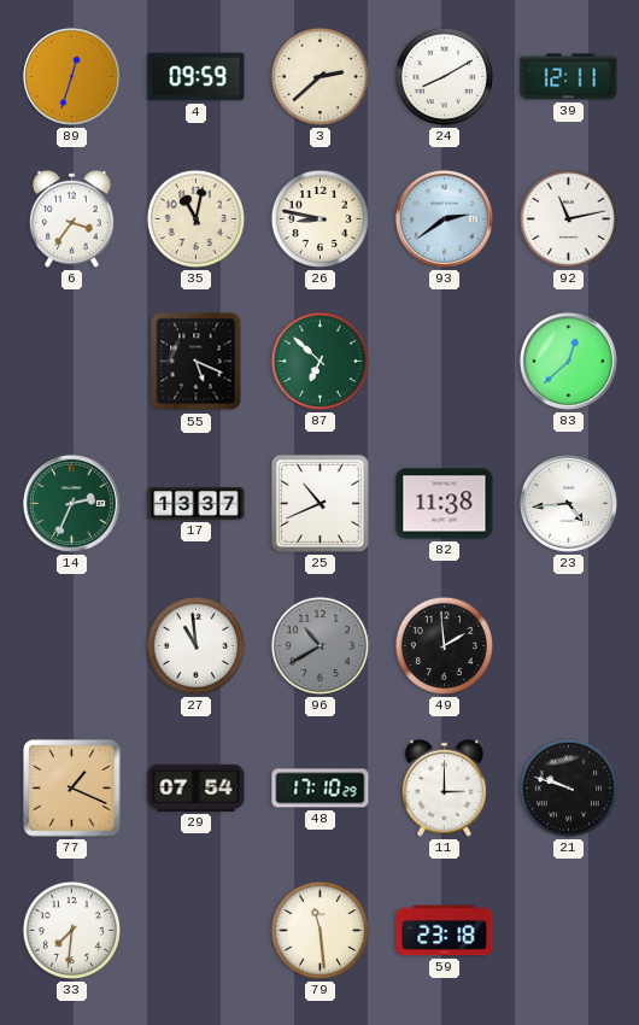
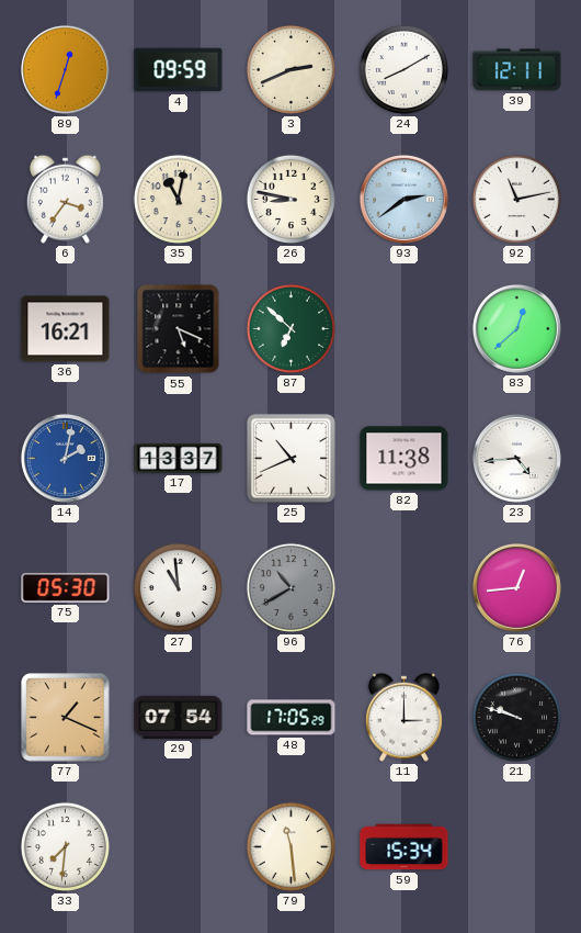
3: 2:38 -> 2:41 (290, 69)
36: none -> 16:21 (66, 329)
14: 2:34 -> 2:02 (65, 458)
14 dial: green -> blue (65, 458)
75: none -> 05:30 (66, 587)
49: 1:59 -> none (444, 645)
76: none -> 12:44 (516, 587)
48: 17:10 -> 17:05 (292, 718)
59: 23:18 -> 15:34 (405, 847)
